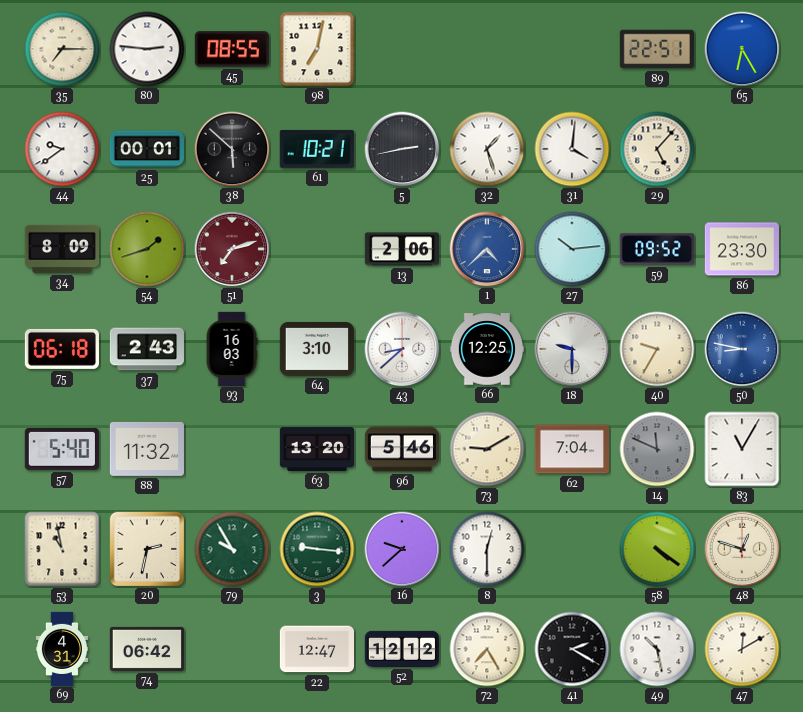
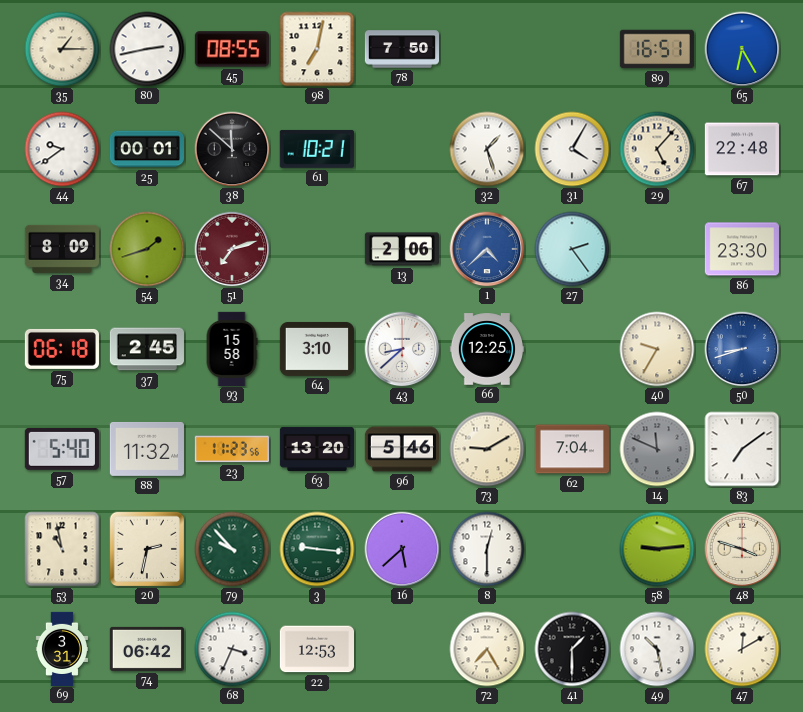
35: 7:15 -> 1:15 (62, 49)
80: 2:46 -> 2:43 (147, 49)
78: none -> 7:50 (401, 49)
89: 22:51 -> 16:51 (657, 49)
38: 5:52 -> 11:52 (232, 149)
5: 2:43 -> none (402, 149)
31: 4:01 -> 4:05 (572, 149)
67: none -> 22:48 (742, 149)
27: 10:14 -> 2:24 (572, 249)
59: 09:52 -> none (657, 249)
37: 2:43 -> 2:45 (147, 349)
93: 16:03 -> 15:58 (232, 348)
18: 9:30 -> none (572, 349)
50: 8:47 -> 8:42 (742, 349)
23: none -> 11:23 (232, 449)
83: 11:05 -> 7:09 (742, 449)
79: 9:55 -> 9:53 (232, 549)
16: 9:38 -> 5:38 (402, 549)
58: 4:21 -> 9:14 (657, 549)
48: 12:48 -> 3:48 (742, 549)
69: 4:31 -> 3:31 (62, 648)
68: none -> 3:34 (232, 649)
22: 12:47 -> 12:53 (316, 649)
52: 12:12 -> none (401, 649)
41: 2:20 -> 1:30 (572, 649)
